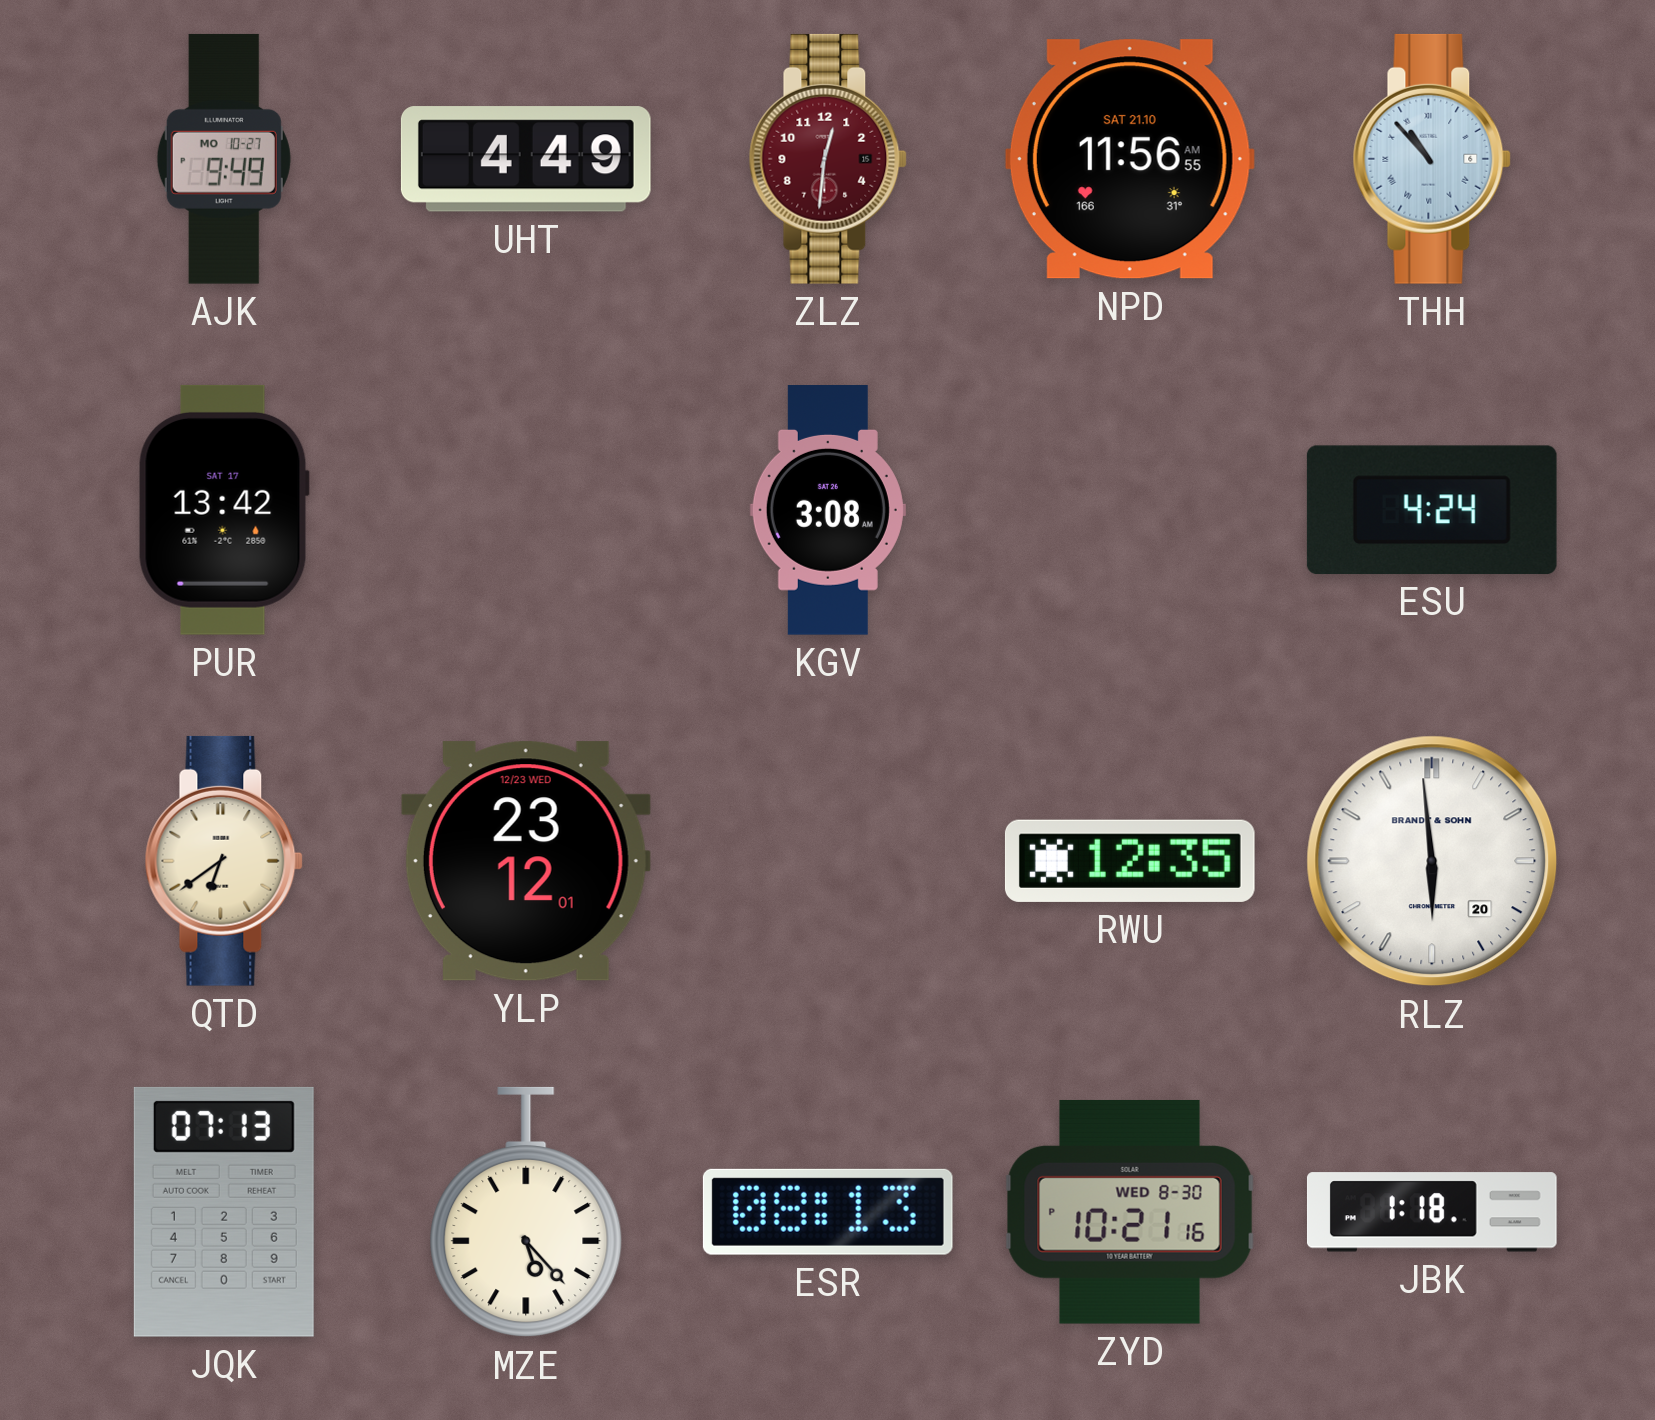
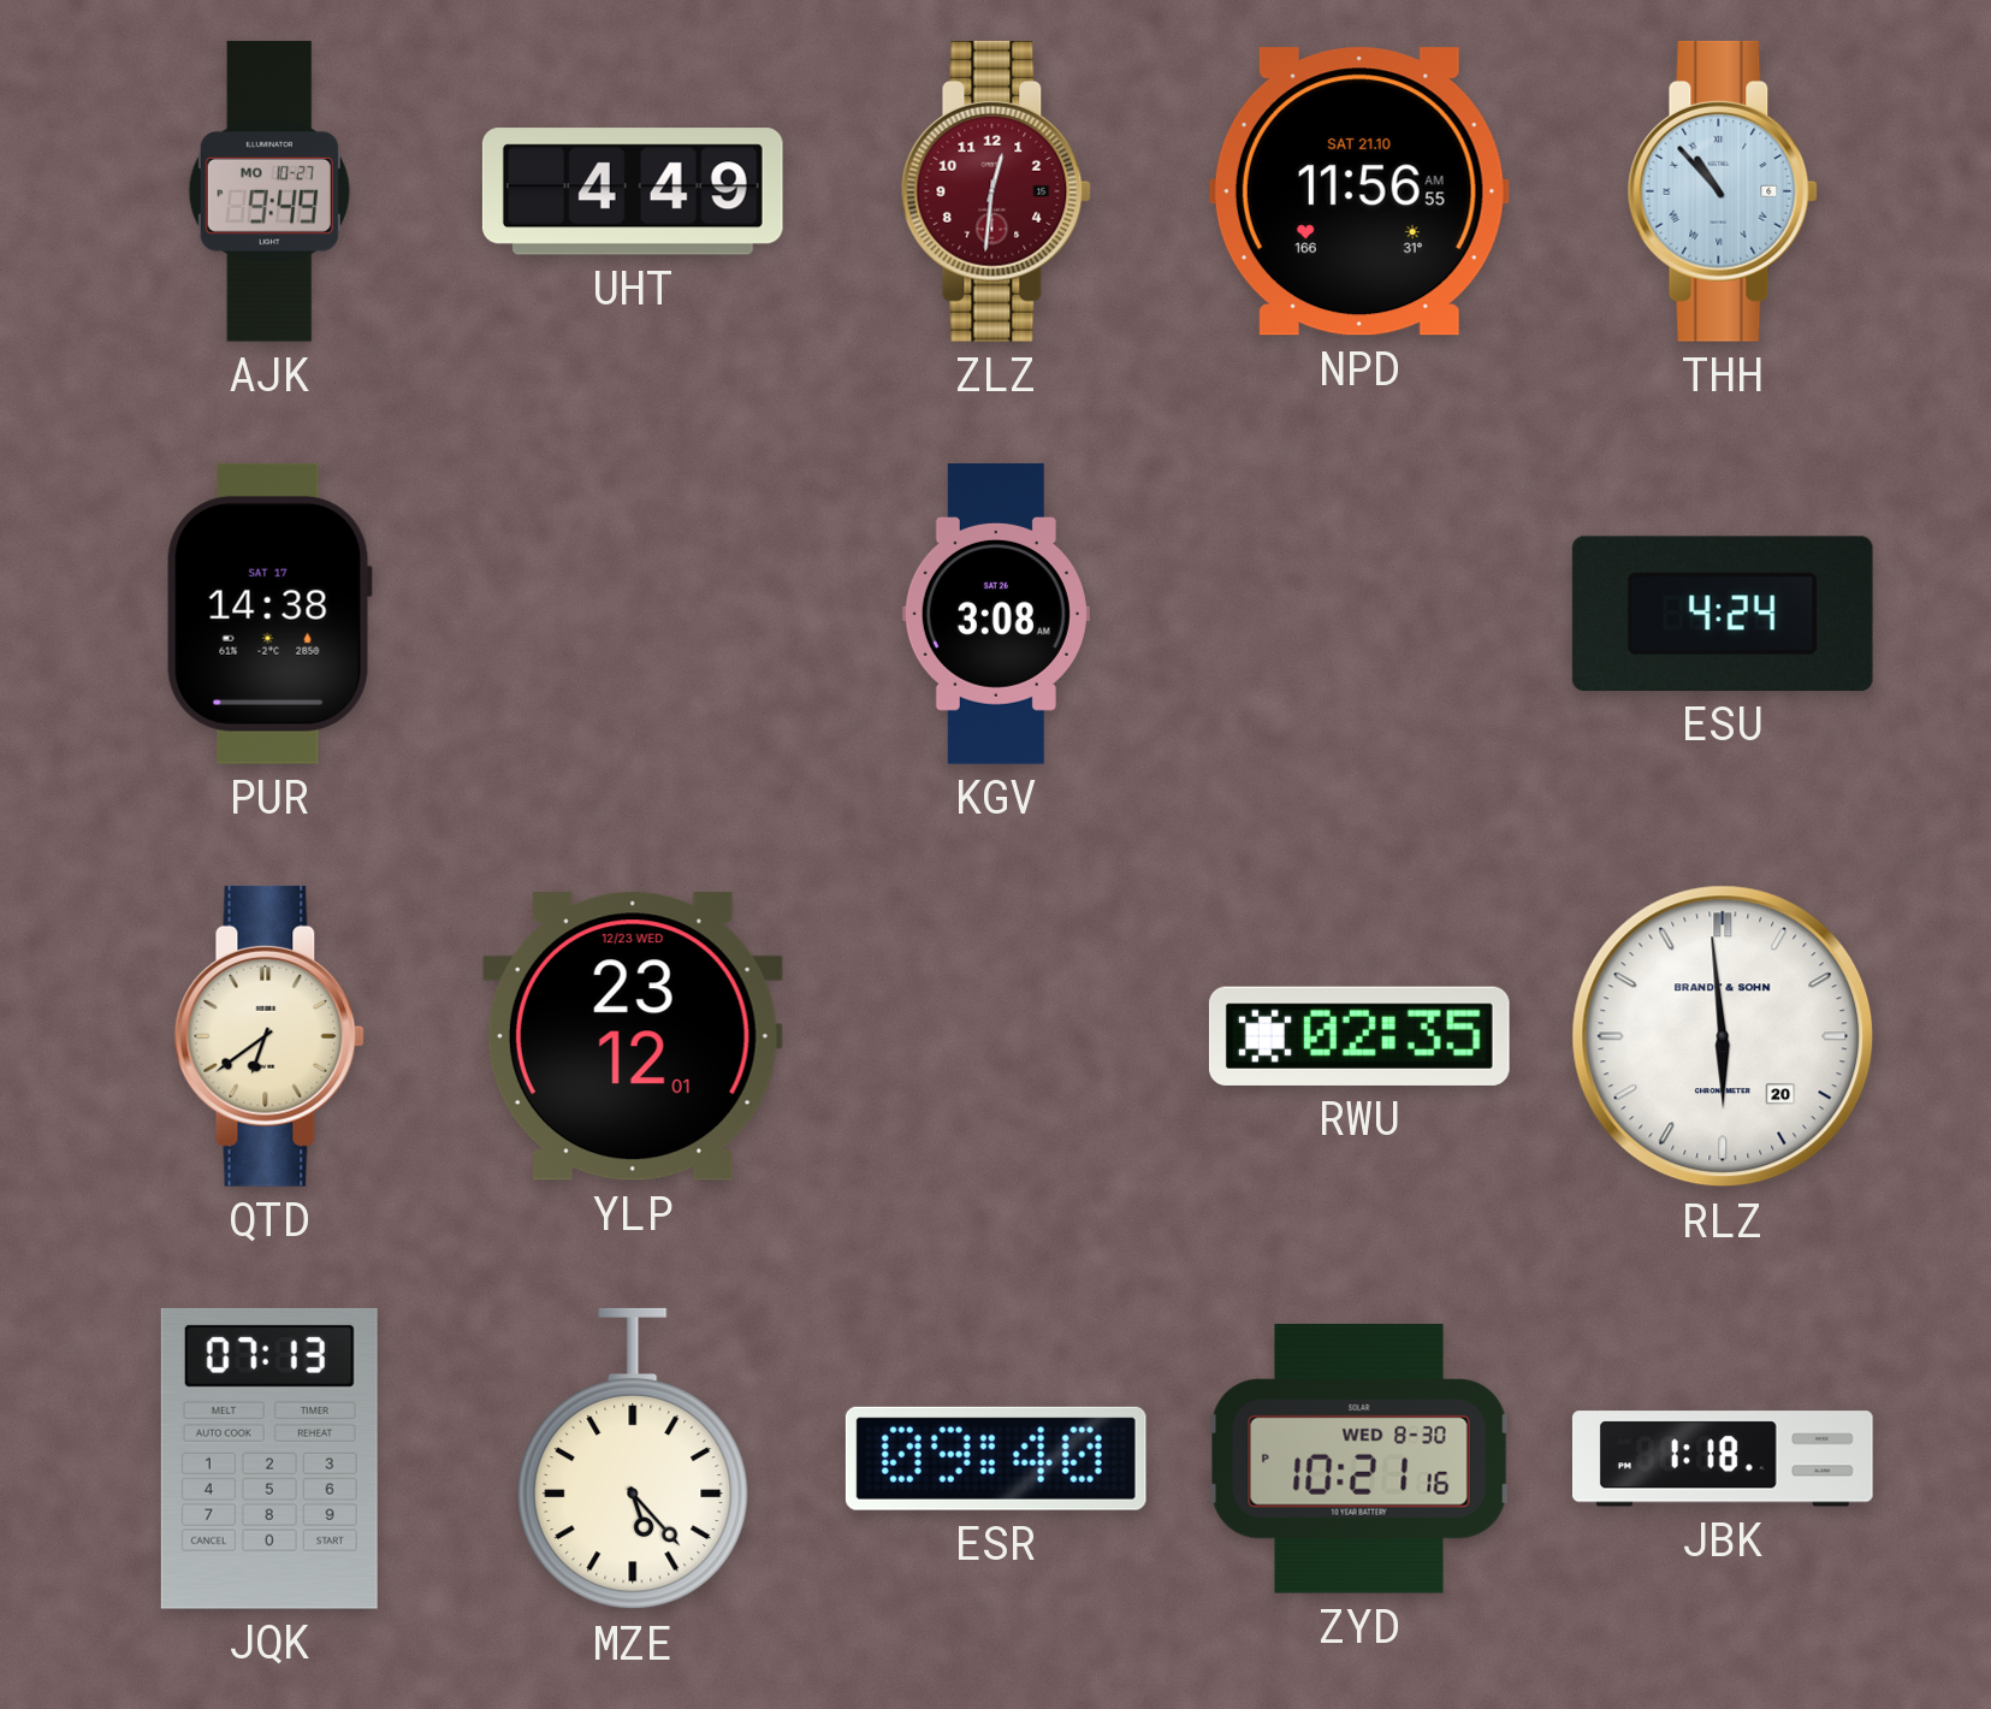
PUR: 13:42 -> 14:38 (269, 614)
RWU: 12:35 -> 02:35 (1359, 1036)
ESR: 08:13 -> 09:40 (996, 1459)
